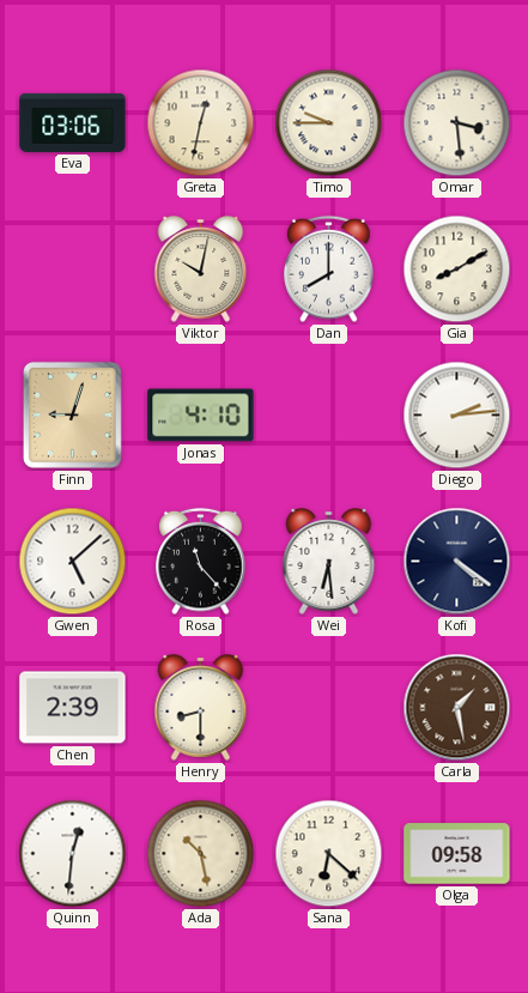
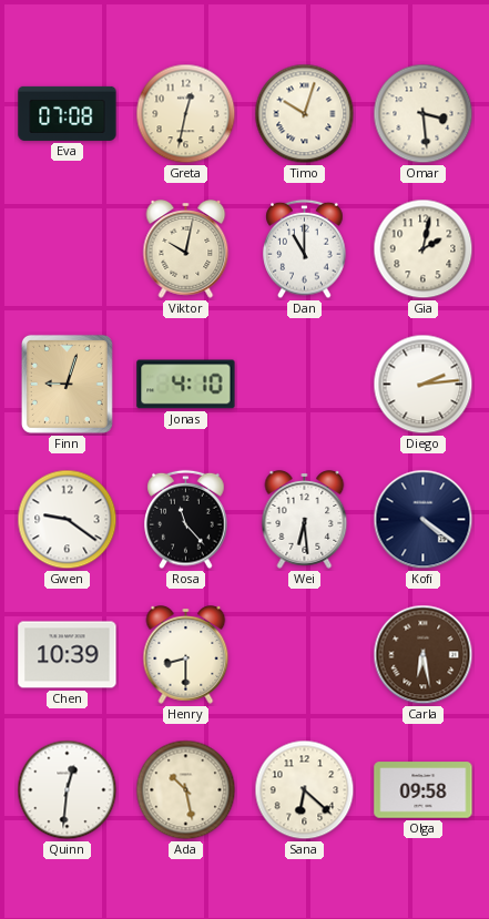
Eva: 03:06 -> 07:08 (68, 113)
Timo: 9:45 -> 10:03 (305, 114)
Dan: 8:00 -> 11:00 (305, 249)
Gia: 8:10 -> 2:02 (424, 249)
Gwen: 5:08 -> 9:21 (68, 520)
Chen: 2:39 -> 10:39 (68, 655)
Carla: 1:28 -> 6:28 (424, 655)
